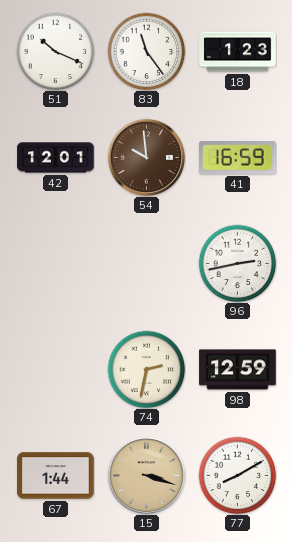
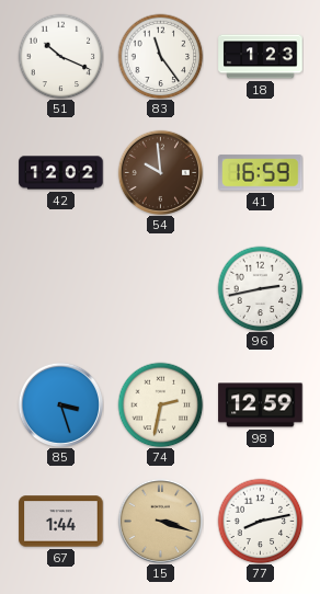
42: 12:01 -> 12:02 (61, 173)
85: none -> 3:27 (60, 404)
77: 8:10 -> 8:13 (260, 521)
